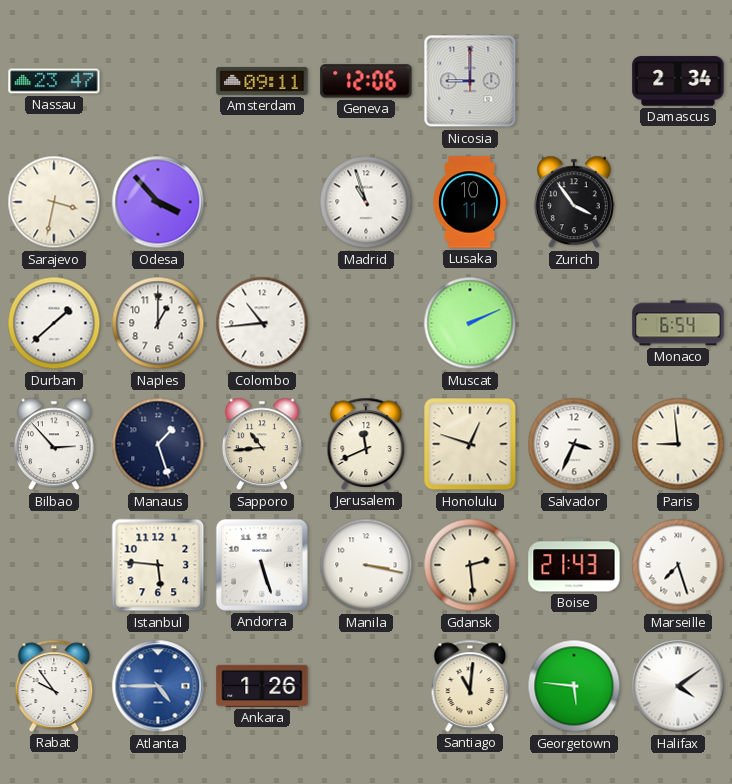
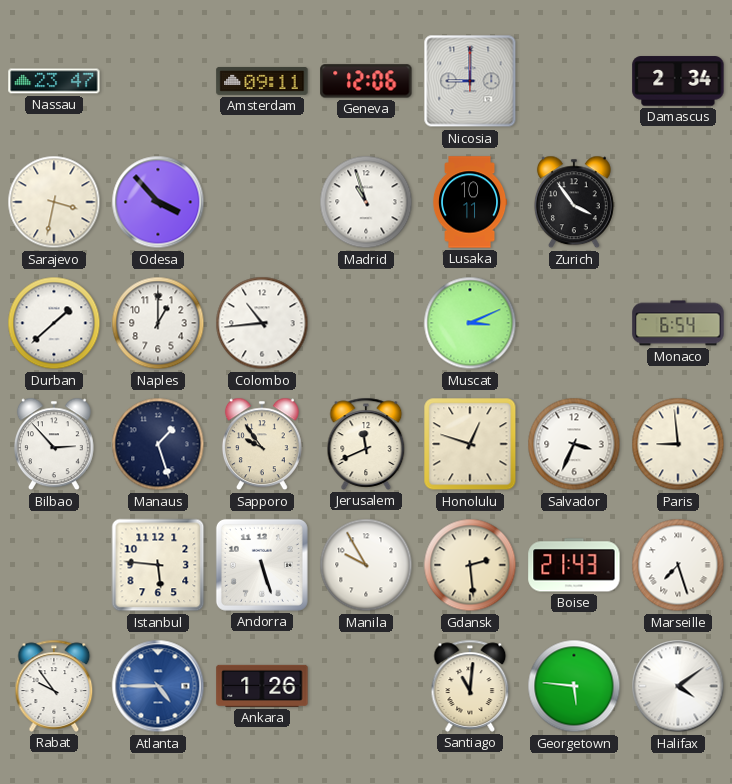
Muscat: 2:11 -> 3:11 (470, 323)
Sapporo: 10:44 -> 9:54 (262, 444)
Manila: 3:17 -> 9:55 (366, 565)
